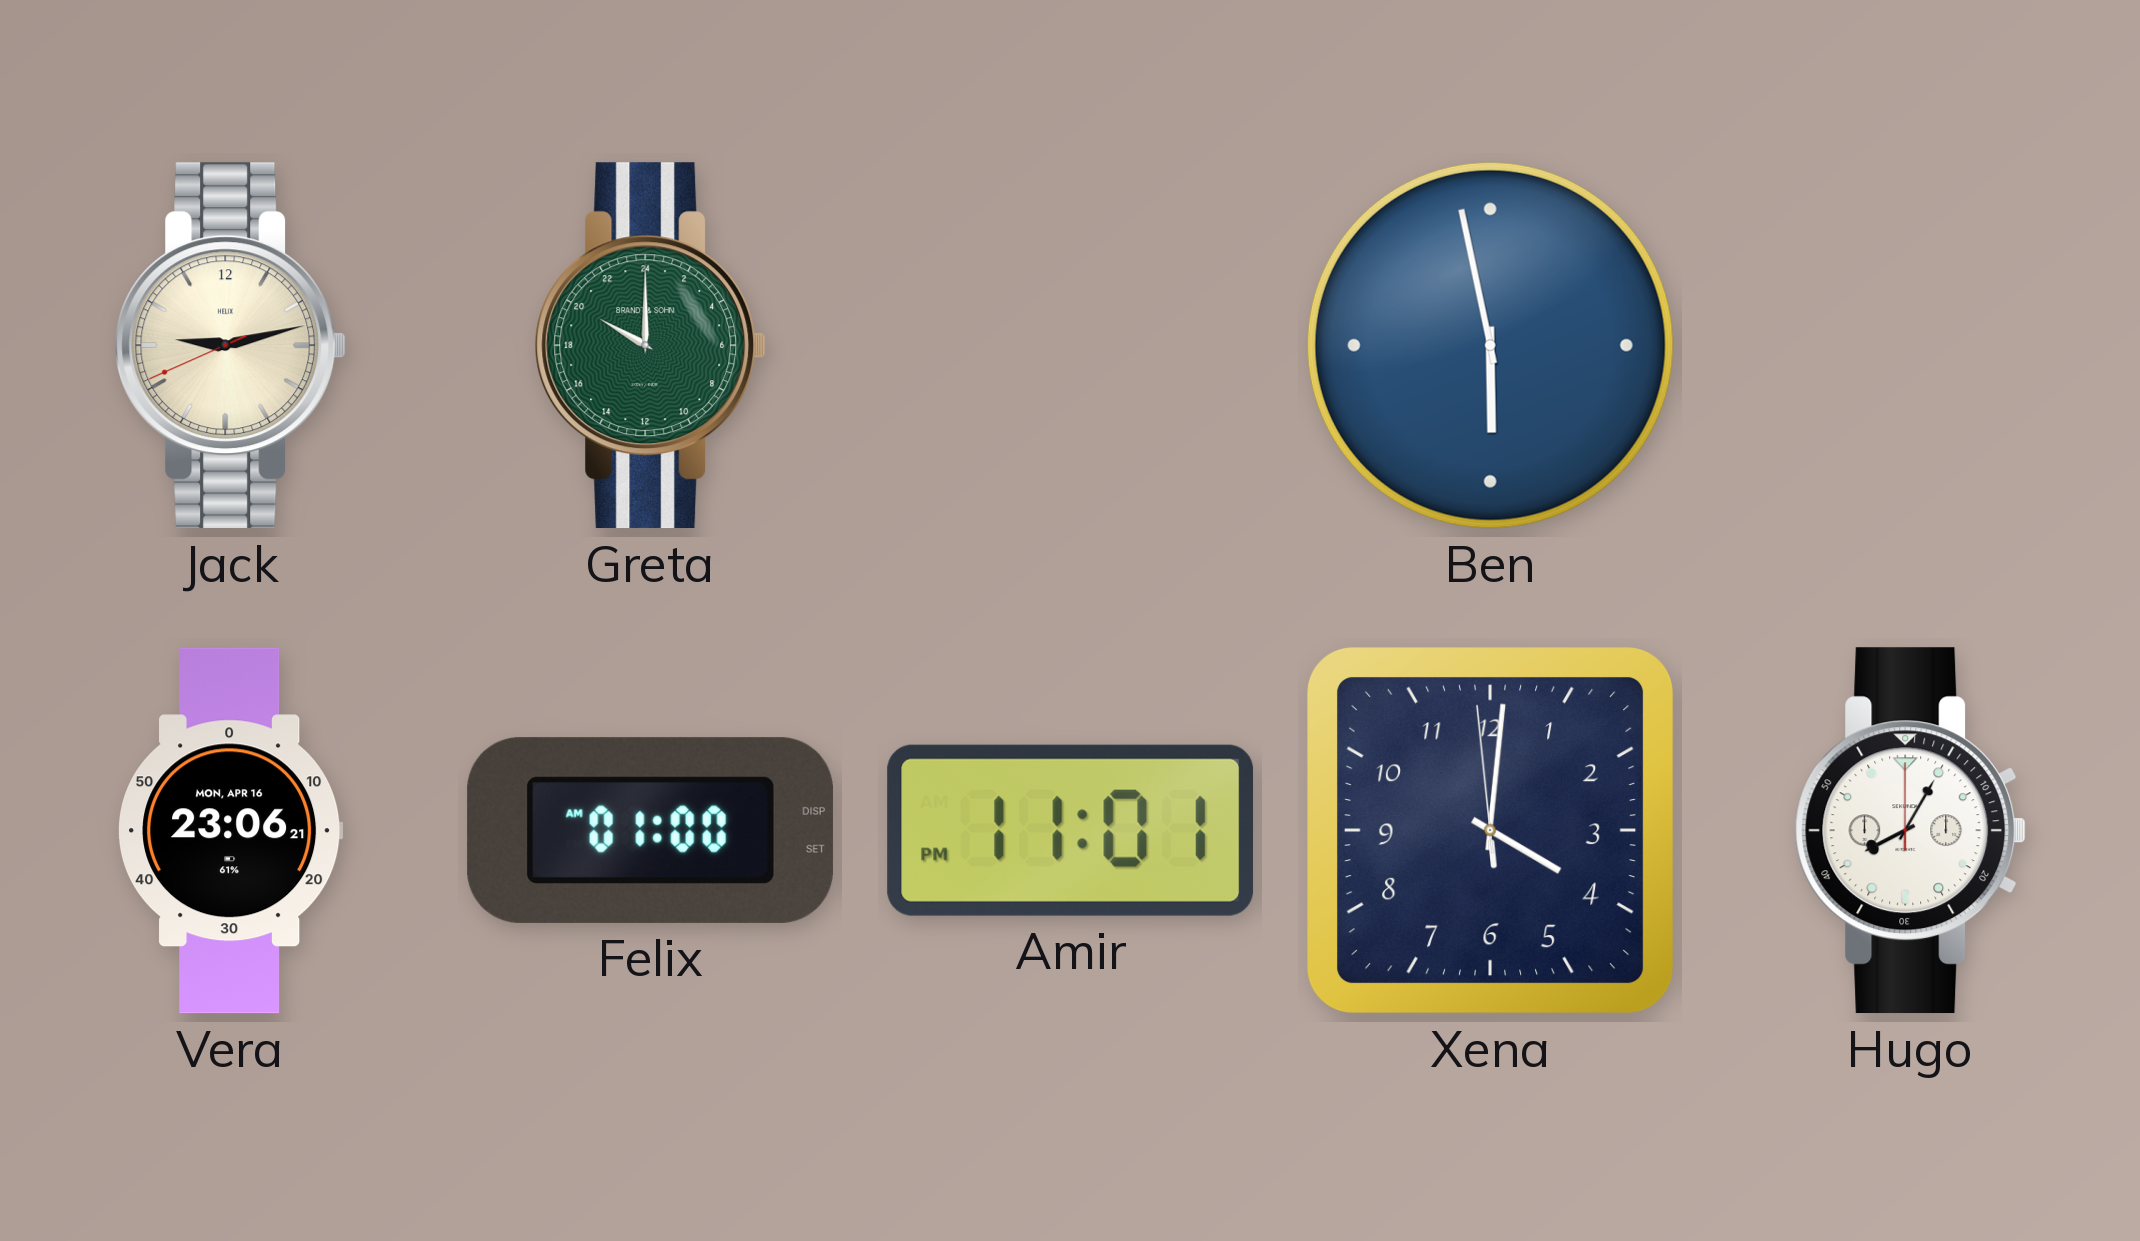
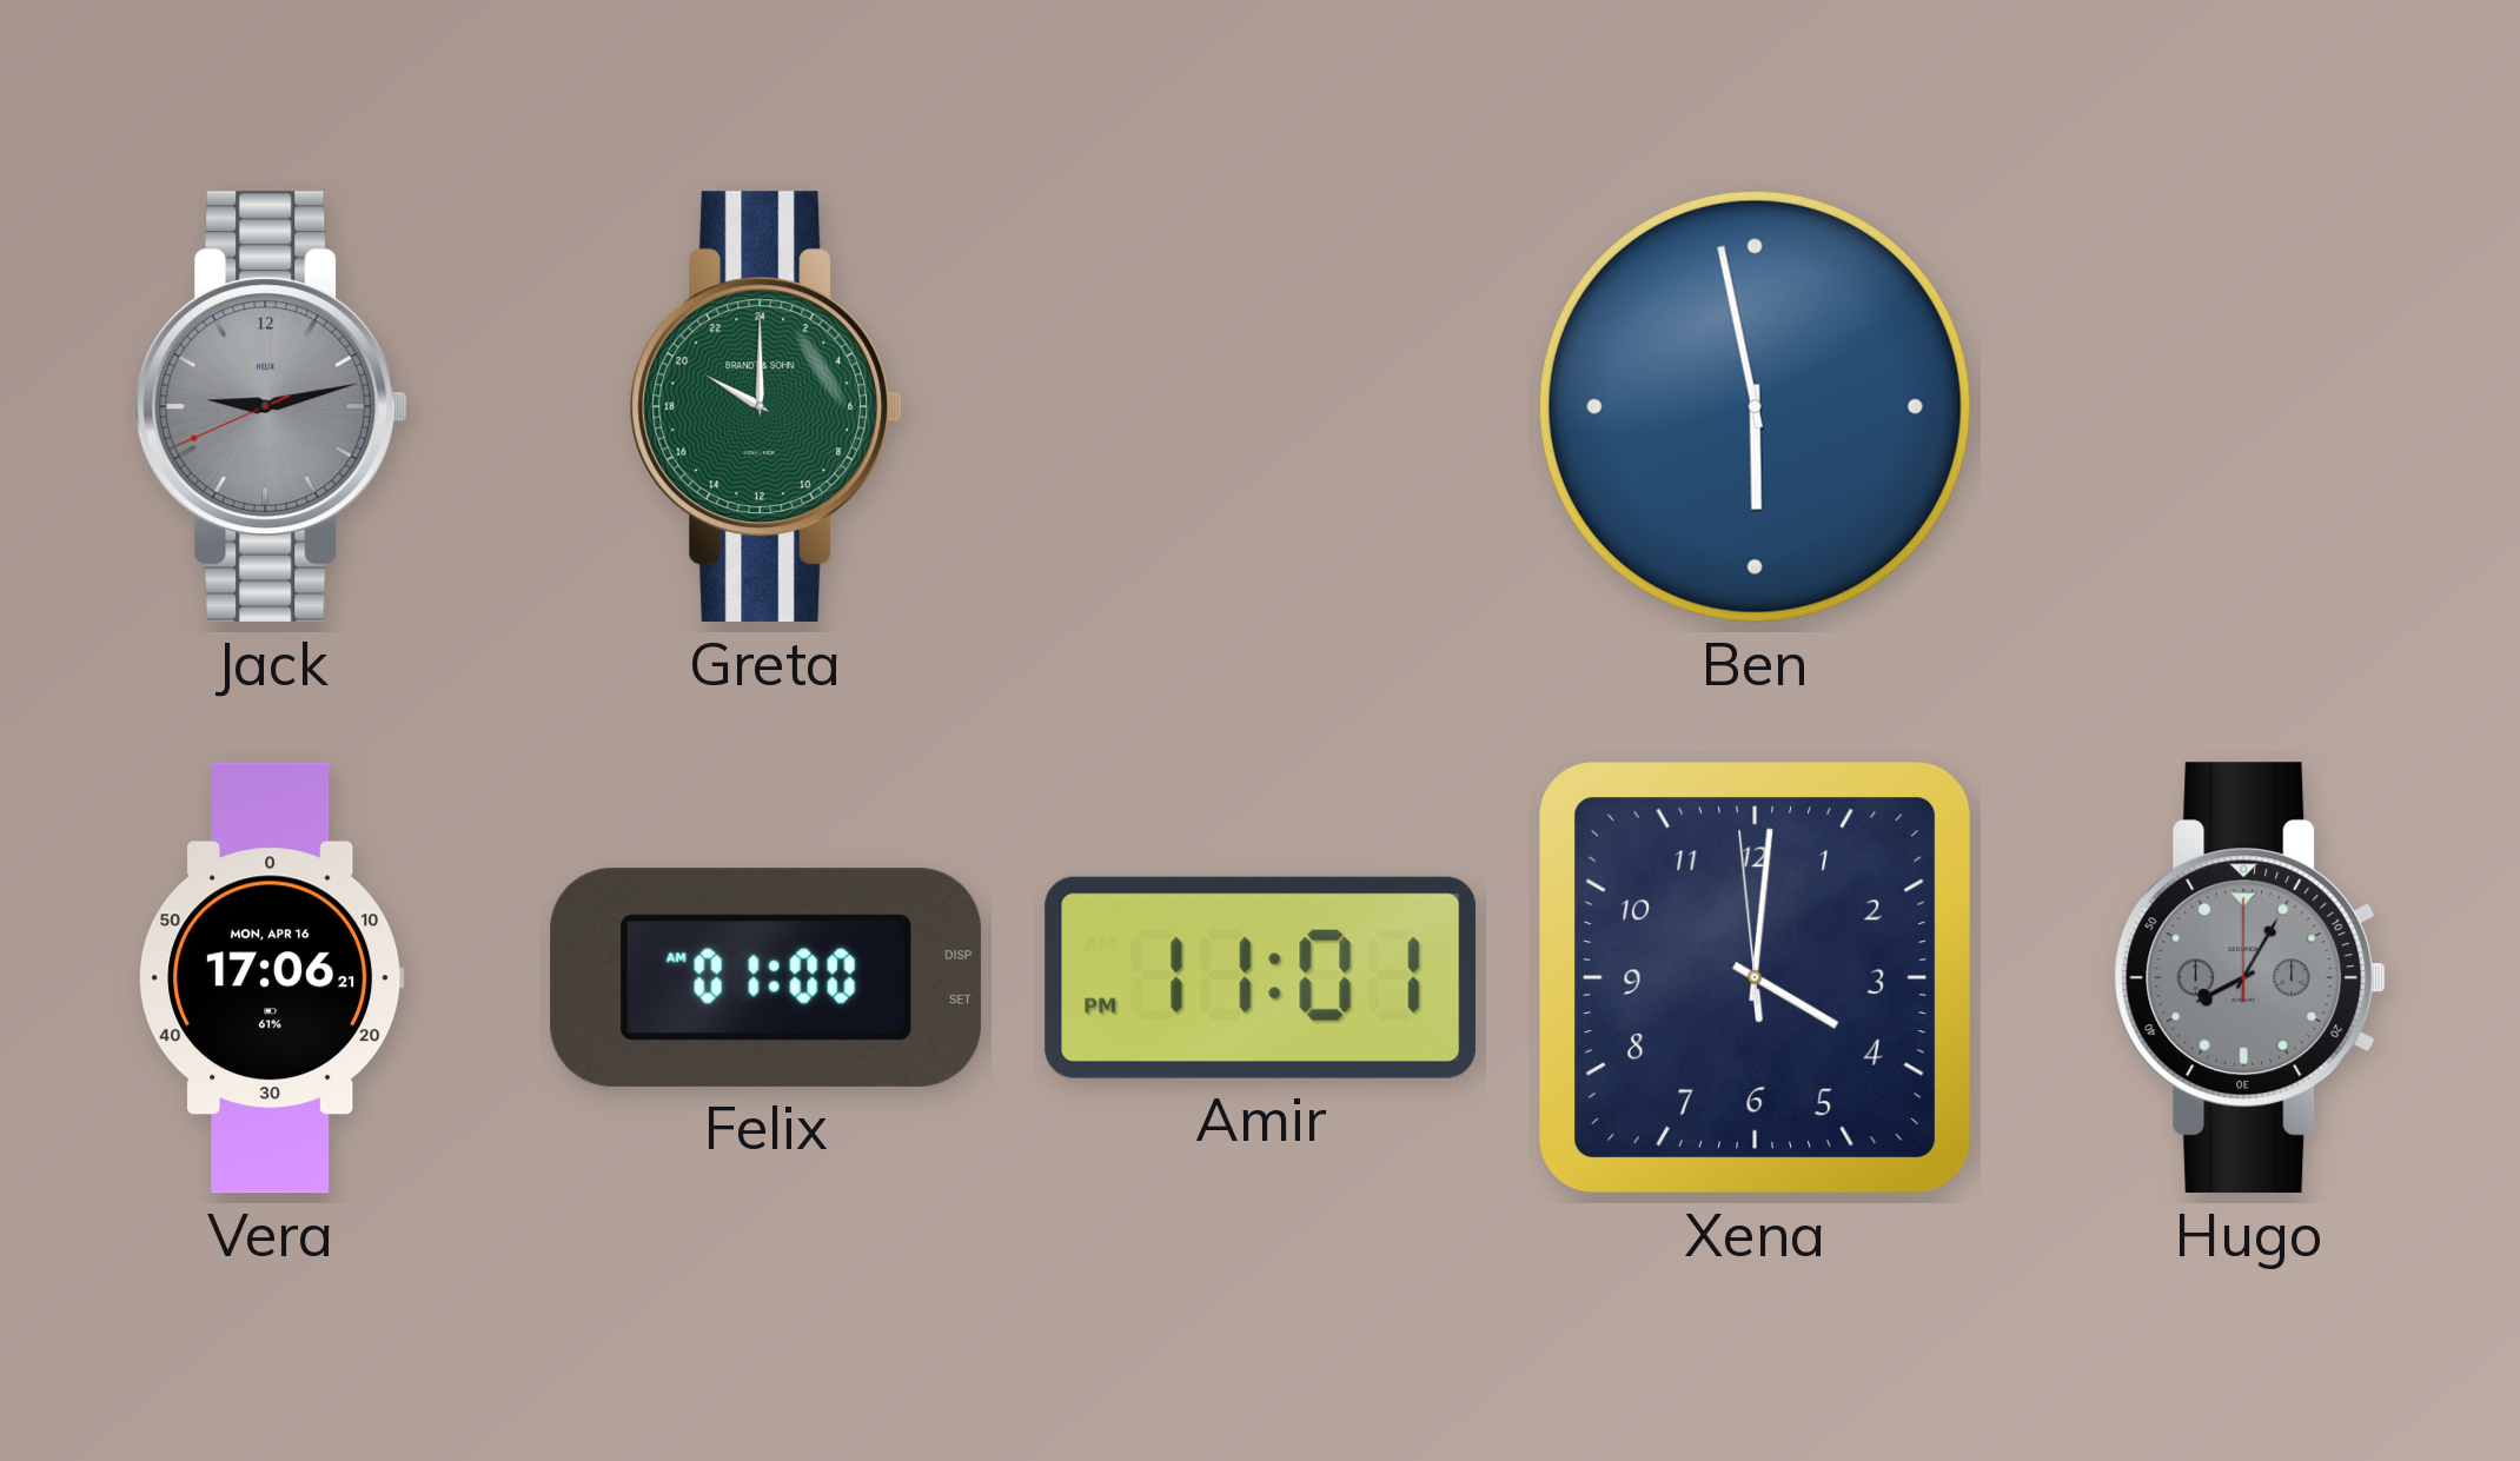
Jack dial: cream -> grey (272, 407)
Vera: 23:06 -> 17:06 (272, 978)
Hugo dial: white -> grey (2250, 978)
